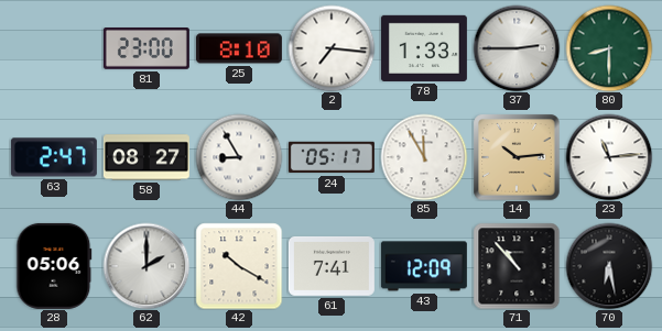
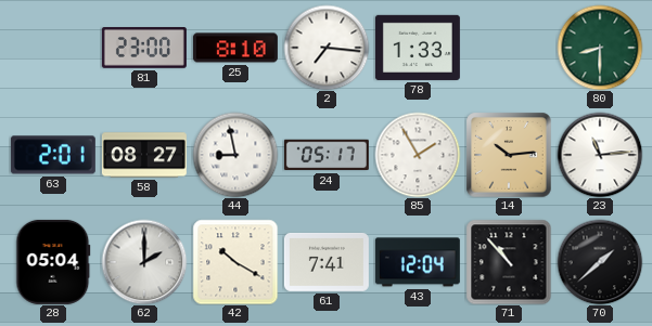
37: 2:45 -> none (517, 48)
63: 2:47 -> 2:01 (53, 155)
44: 8:55 -> 8:58 (235, 155)
85: 11:55 -> 1:55 (418, 155)
28: 05:06 -> 05:04 (53, 262)
43: 12:09 -> 12:04 (418, 262)
70: 6:28 -> 1:38 (600, 262)
